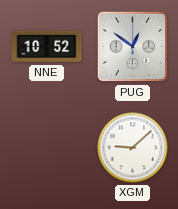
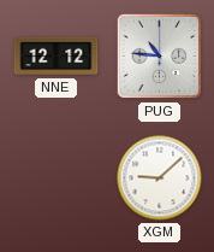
NNE: 10:52 -> 12:12 (57, 57)
PUG: 12:51 -> 10:46 (160, 57)
